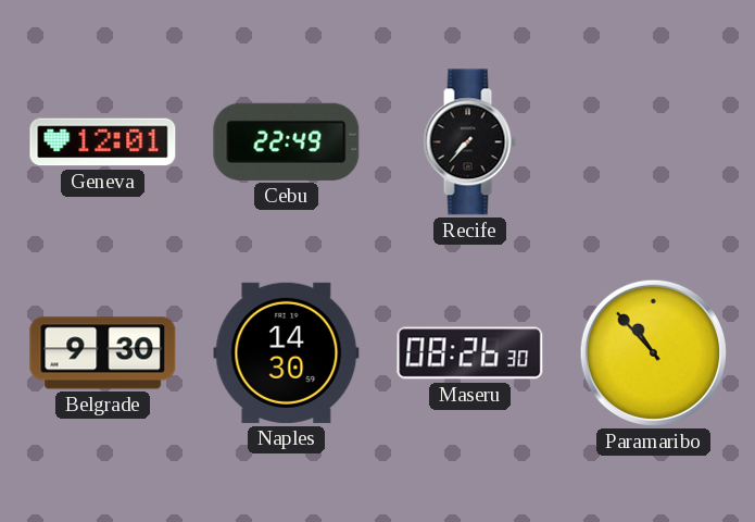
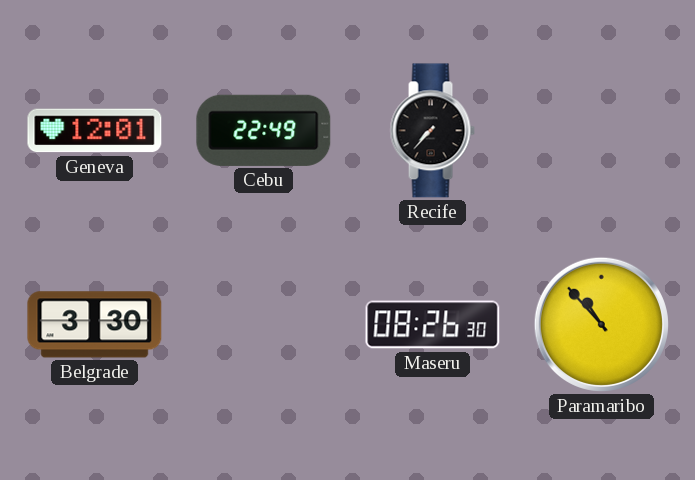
Belgrade: 9:30 -> 3:30 (95, 325)
Naples: 14:30 -> none (287, 352)
